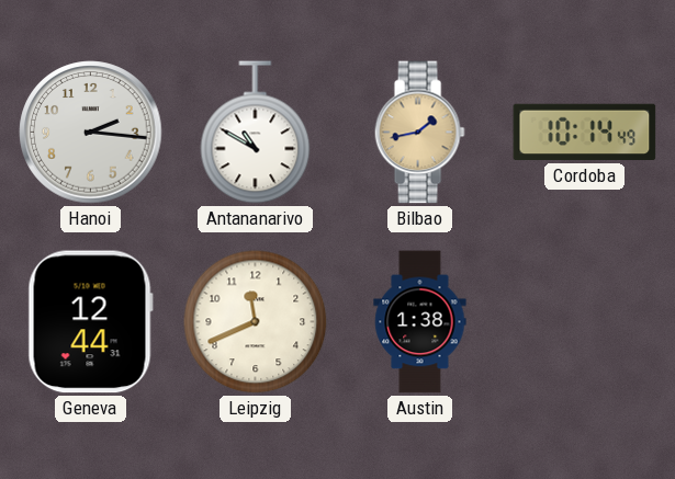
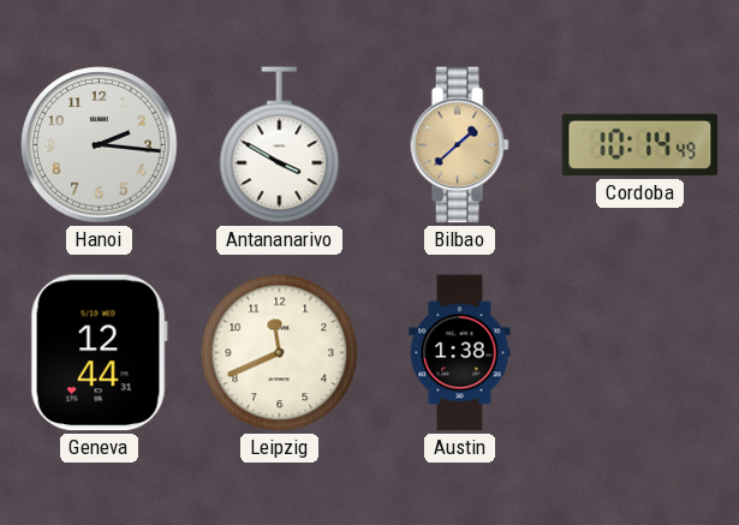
Antananarivo: 10:50 -> 3:50 (280, 145)
Bilbao: 1:43 -> 1:38 (459, 145)
